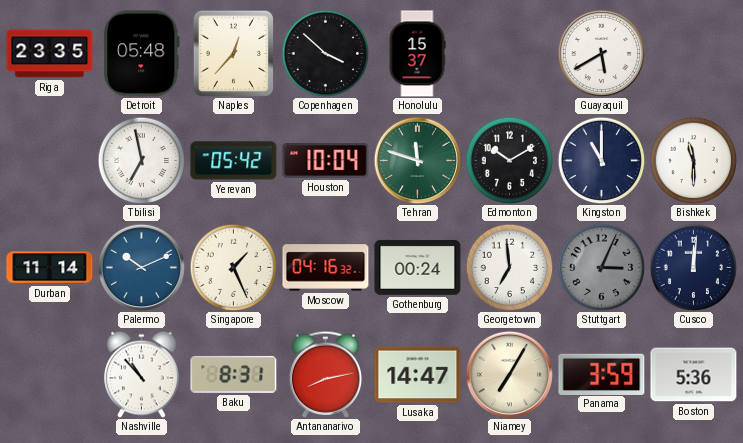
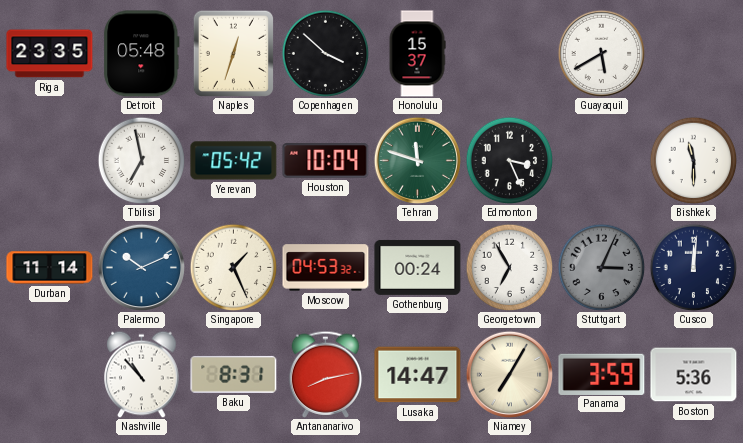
Naples: 12:37 -> 12:33 (233, 53)
Edmonton: 10:10 -> 3:26 (509, 160)
Kingston: 11:00 -> none (601, 160)
Moscow: 04:16 -> 04:53 (326, 268)
Georgetown: 6:59 -> 6:55 (509, 267)
